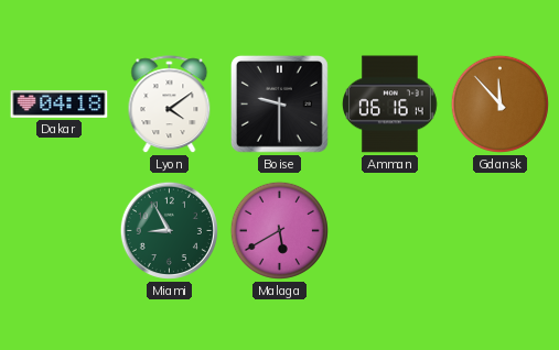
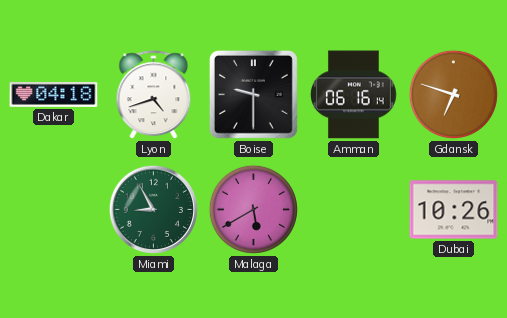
Lyon: 4:09 -> 4:42 (154, 95)
Gdansk: 11:53 -> 6:48 (453, 94)
Dubai: none -> 10:26 (454, 210)
